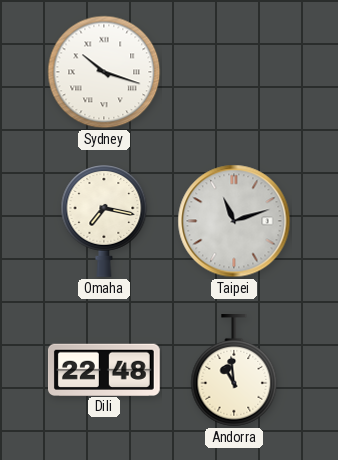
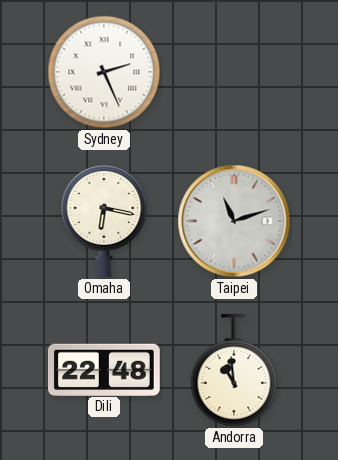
Sydney: 10:18 -> 2:26 (104, 72)
Omaha: 7:17 -> 6:17 (104, 221)
